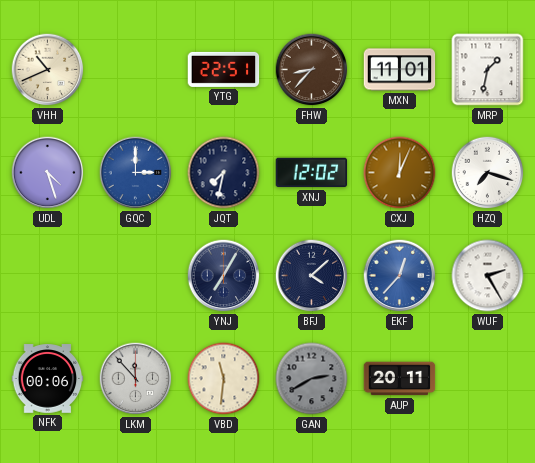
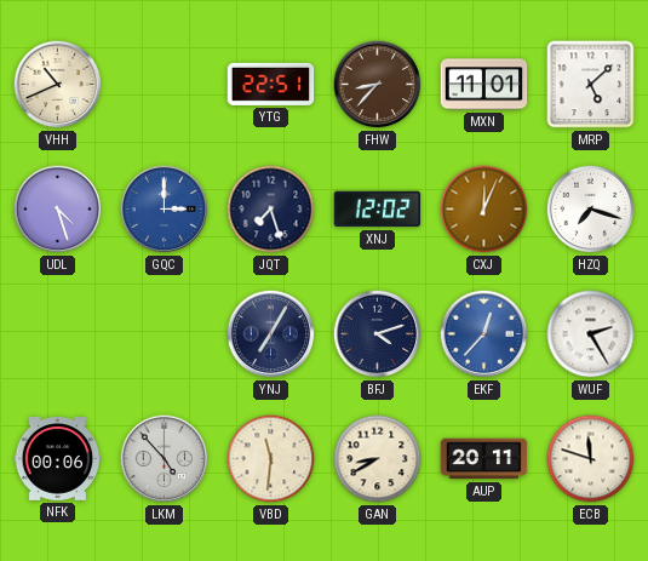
MRP: 1:32 -> 5:08 (591, 85)
JQT: 7:32 -> 7:27 (271, 210)
BFJ: 4:08 -> 4:12 (378, 334)
LKM: 11:53 -> 4:53 (165, 459)
GAN: 2:40 -> 8:40 (378, 459)
GAN dial: grey -> cream (378, 459)
ECB: none -> 11:48 (591, 459)
